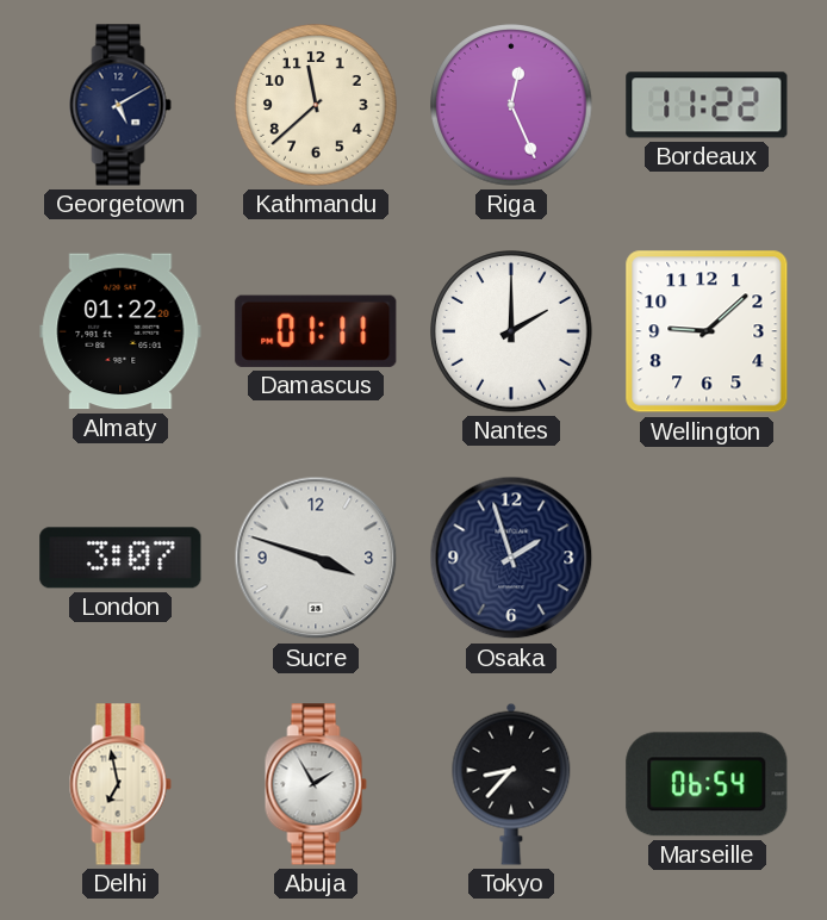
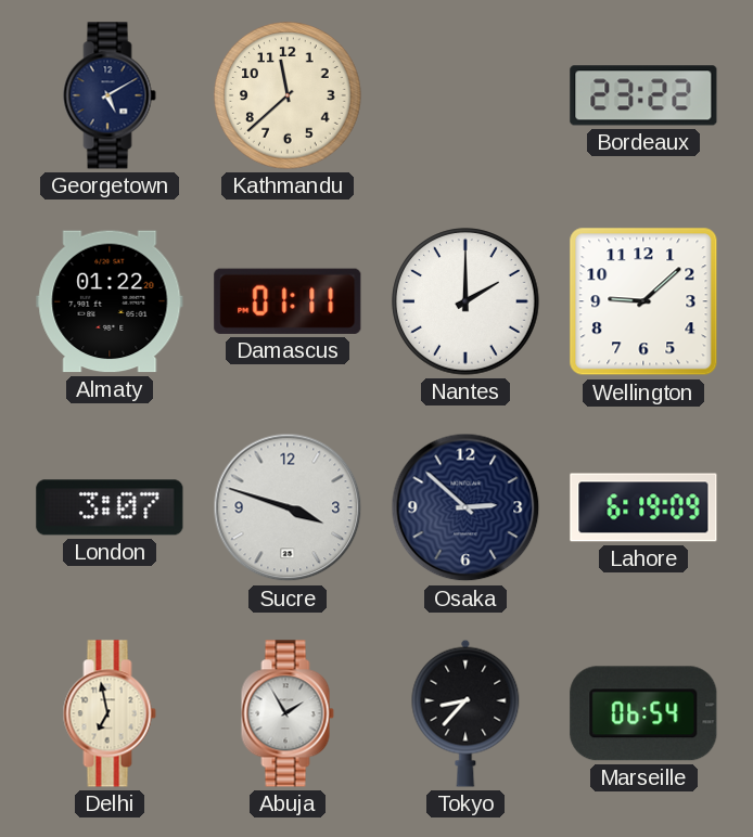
Riga: 12:26 -> none (511, 105)
Bordeaux: 11:22 -> 23:22 (643, 95)
Osaka: 1:57 -> 2:52 (465, 507)
Lahore: none -> 6:19 (643, 507)
